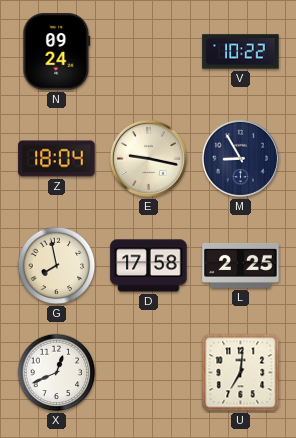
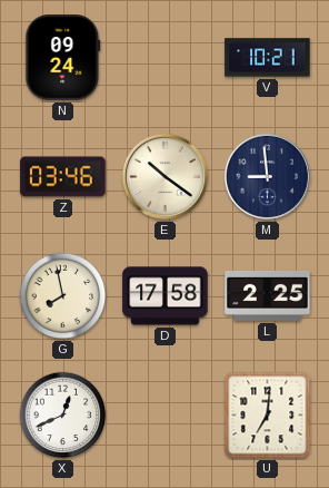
V: 10:22 -> 10:21 (268, 58)
Z: 18:04 -> 03:46 (63, 177)
E: 9:17 -> 10:21 (164, 176)
M: 8:55 -> 8:59 (267, 176)
